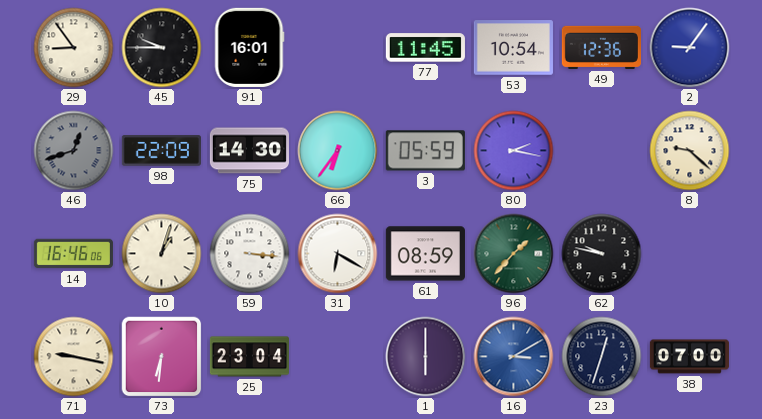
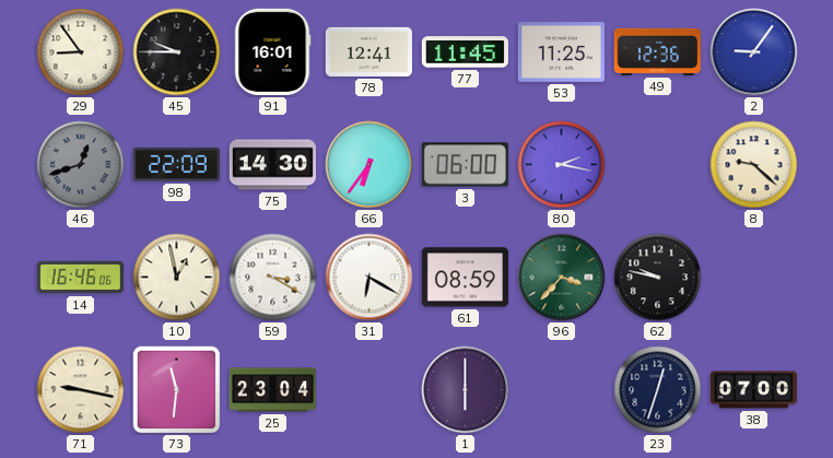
78: none -> 12:41 (368, 51)
53: 10:54 -> 11:25 (561, 52)
3: 05:59 -> 06:00 (465, 165)
10: 1:03 -> 12:58 (177, 278)
59: 3:16 -> 3:20 (273, 278)
96: 1:37 -> 3:37 (562, 278)
73: 6:31 -> 11:31 (177, 390)
16: 3:10 -> none (514, 357)
